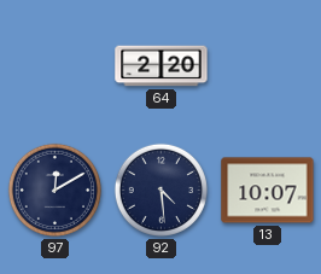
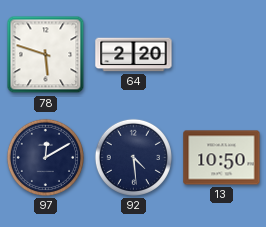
78: none -> 5:48 (46, 55)
13: 10:07 -> 10:50 (222, 158)
